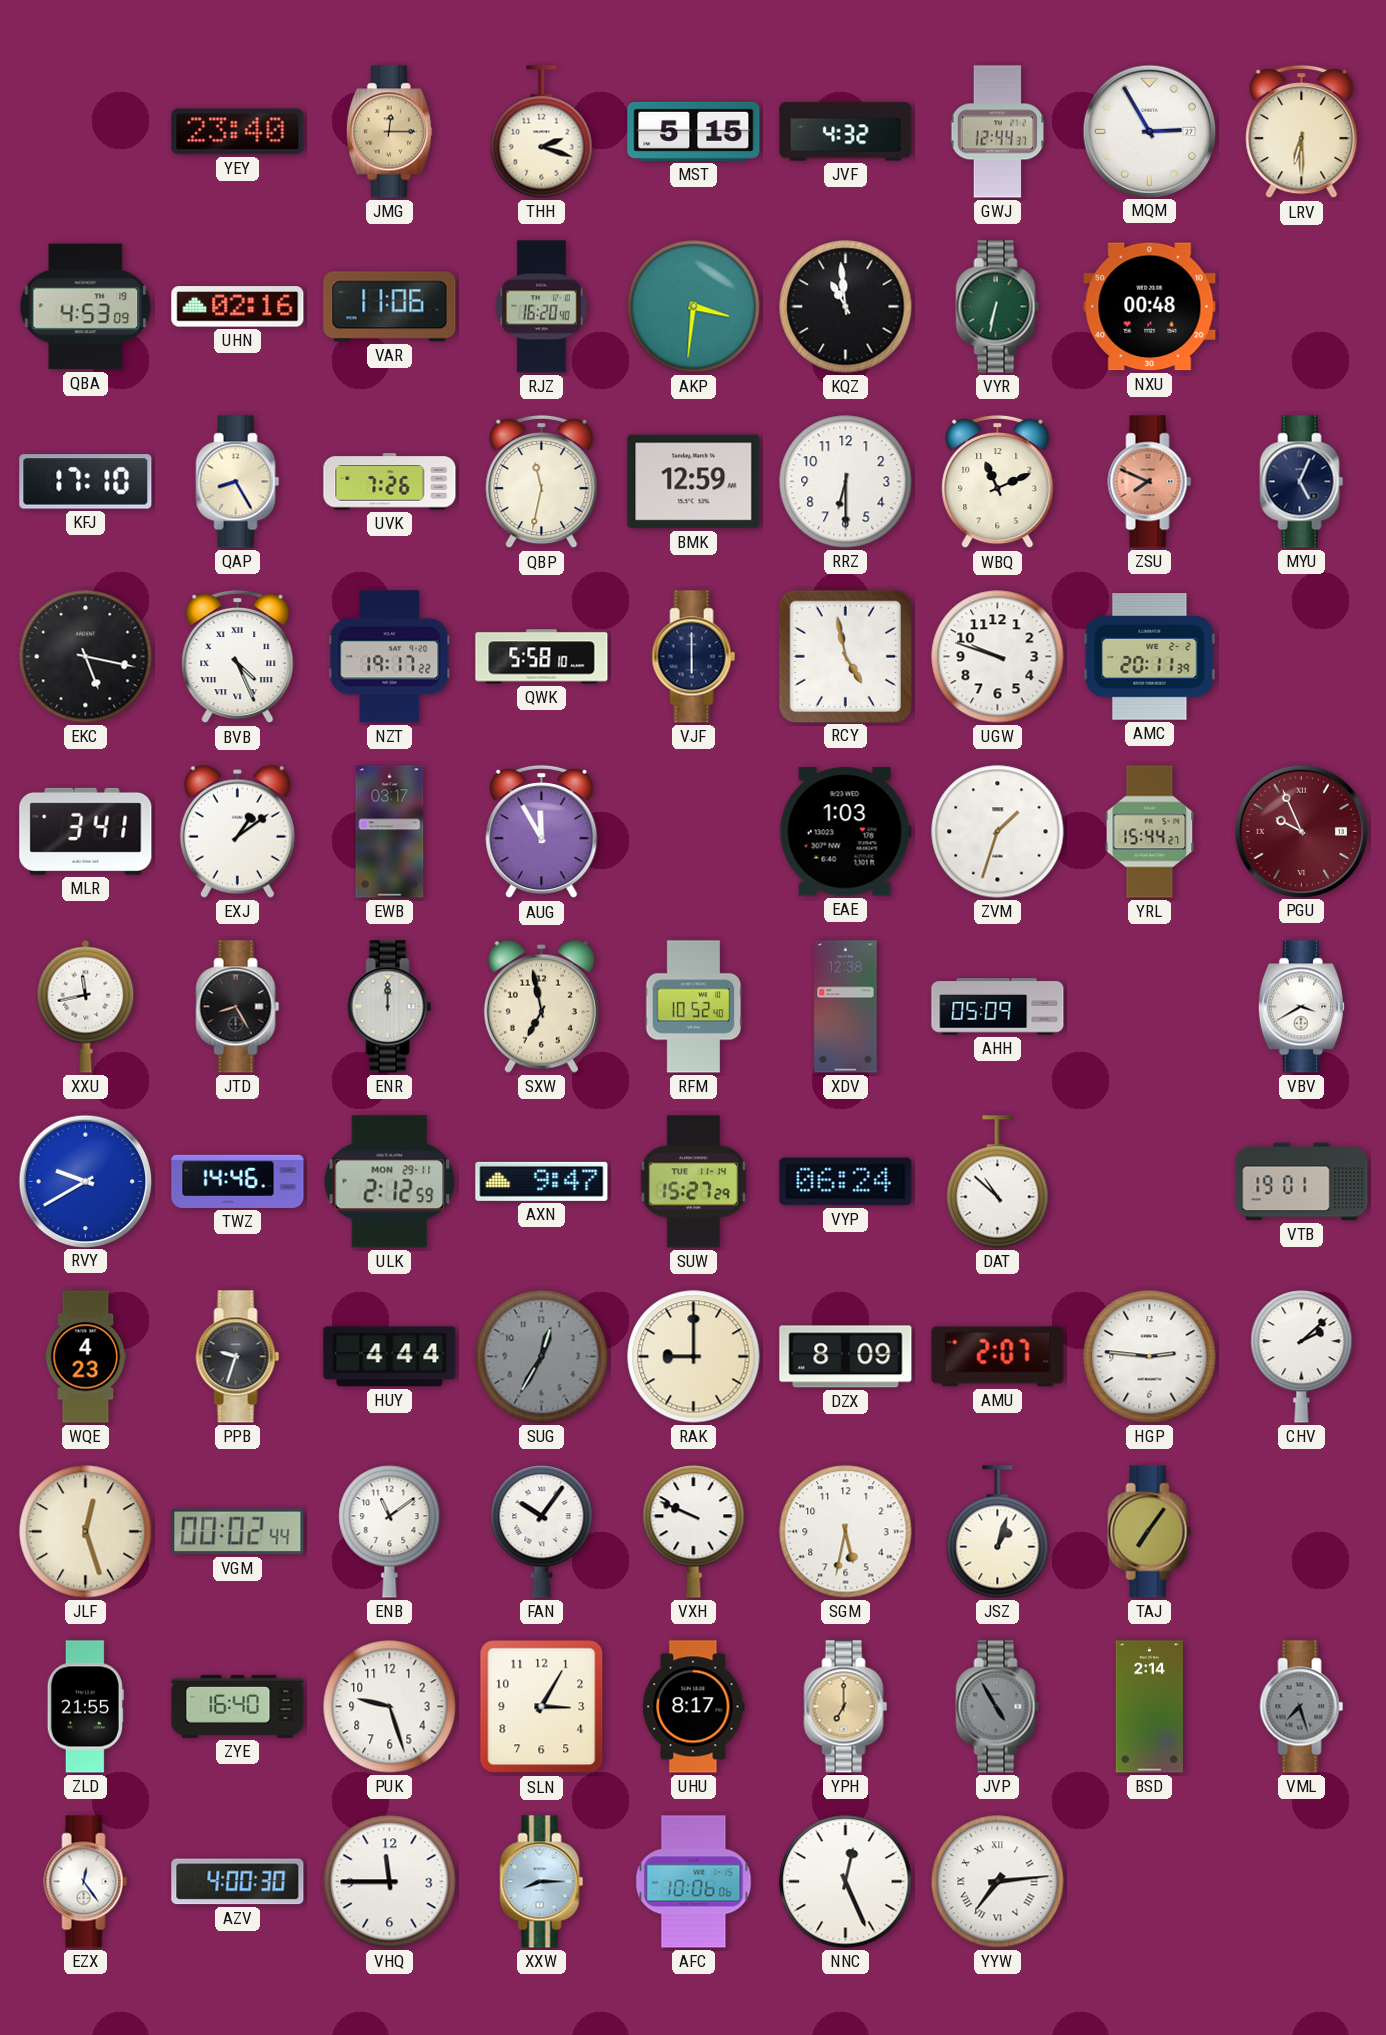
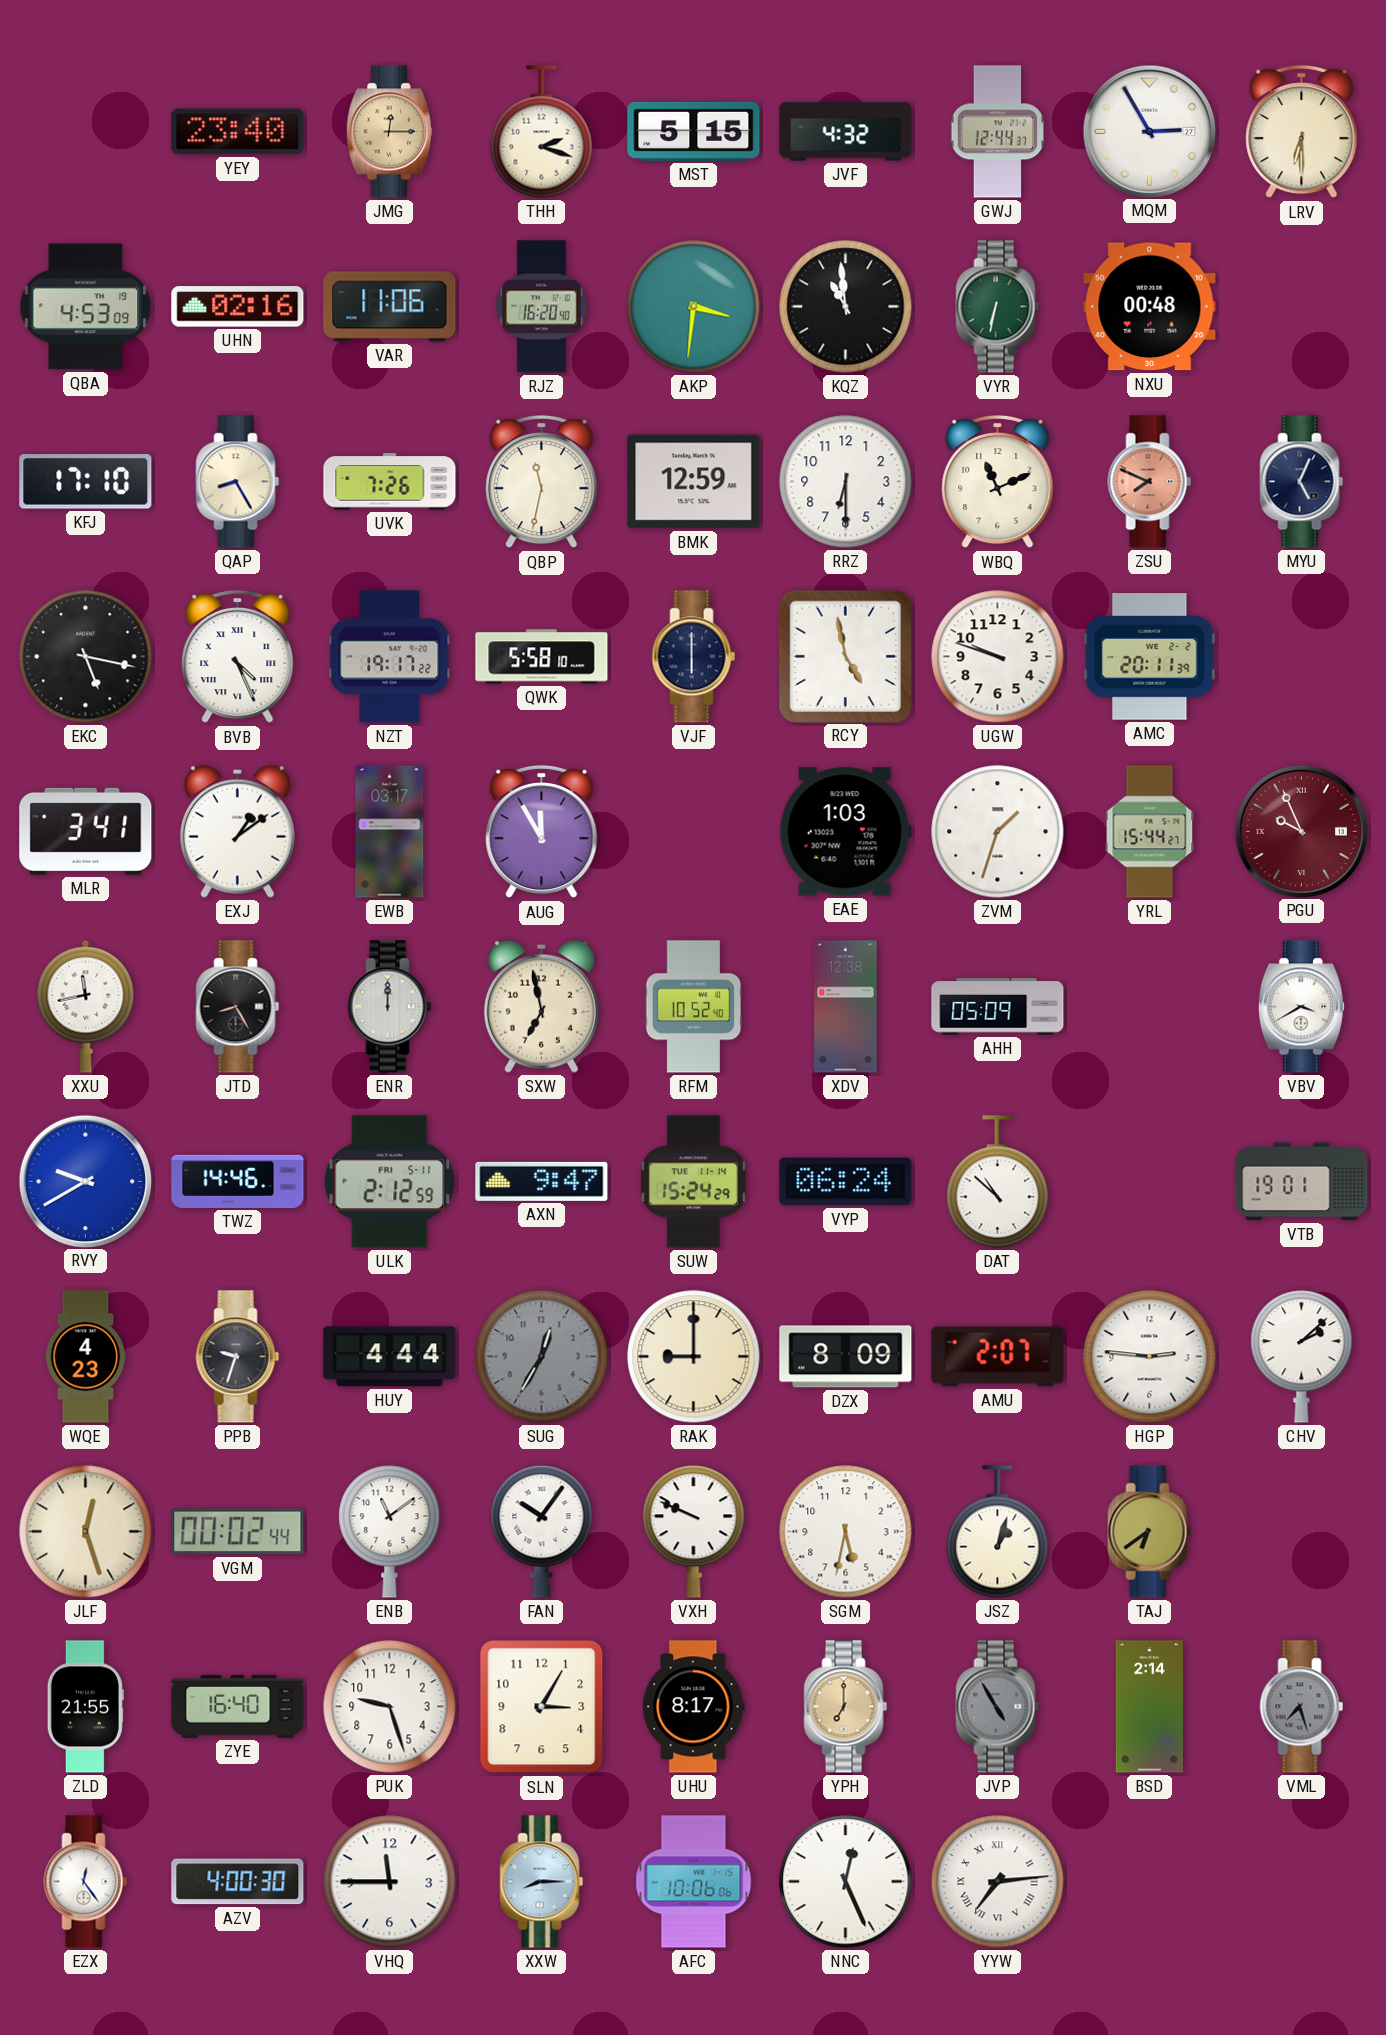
ULK date: MON 29-11 -> FRI 5-11 (390, 1182)
SUW: 15:27 -> 15:24 (693, 1182)
TAJ: 7:06 -> 6:39 (1150, 1532)
